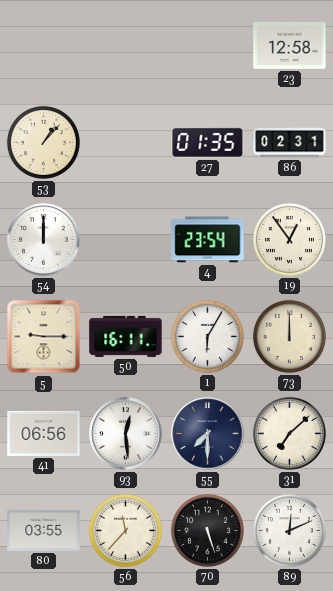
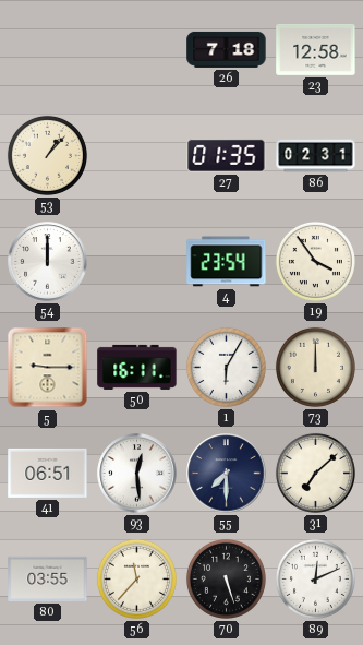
26: none -> 7:18 (227, 49)
19: 12:54 -> 3:54 (315, 261)
41: 06:56 -> 06:51 (48, 473)
